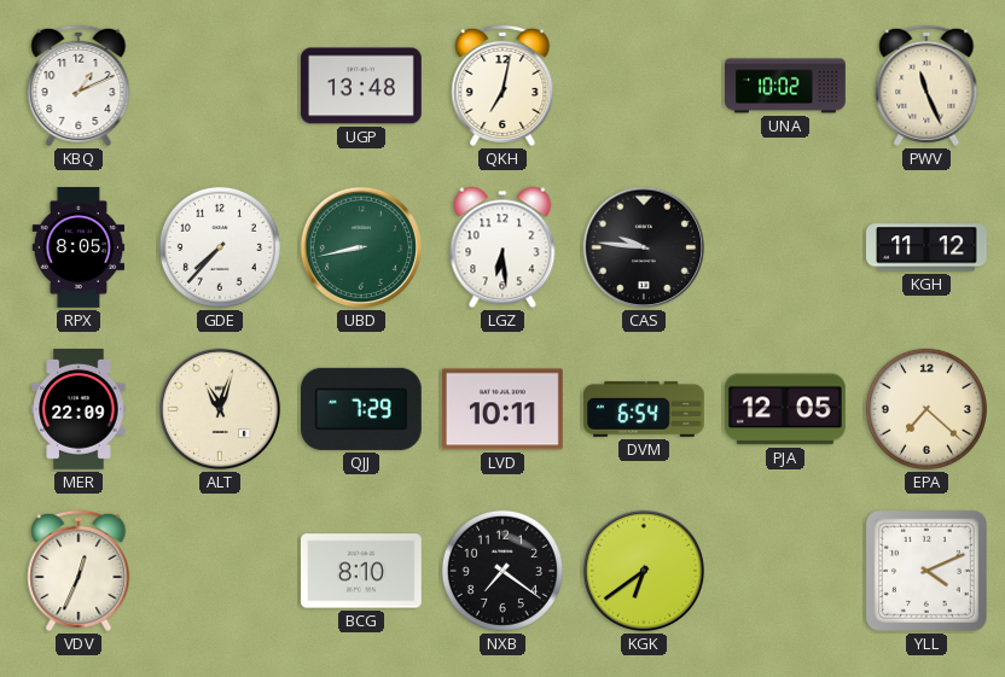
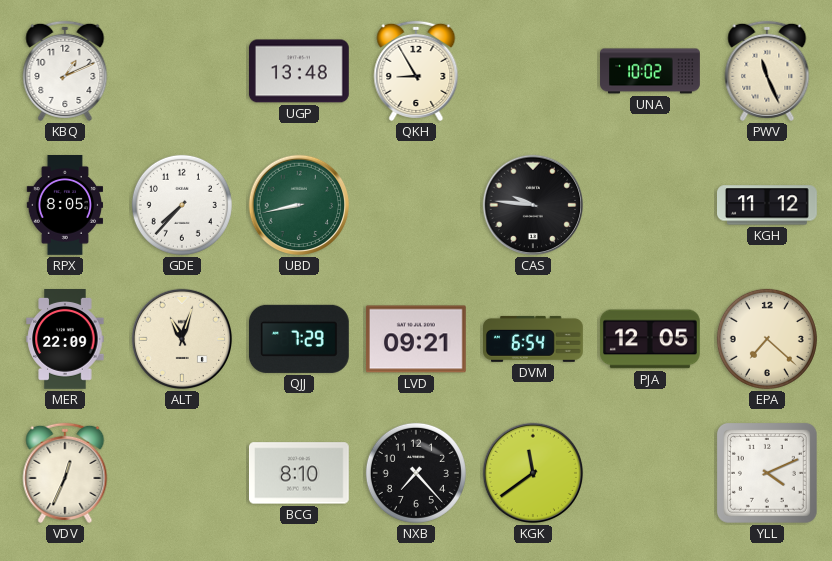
QKH: 7:02 -> 8:55 (416, 71)
LGZ: 6:29 -> none (502, 247)
LVD: 10:11 -> 09:21 (416, 339)
NXB: 7:21 -> 7:23 (416, 473)
KGK: 6:39 -> 11:39 (533, 473)
